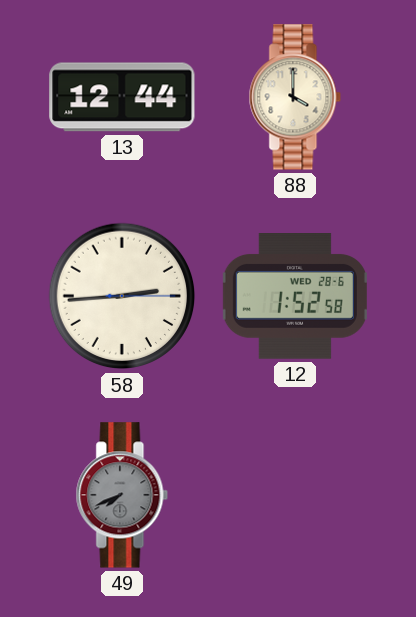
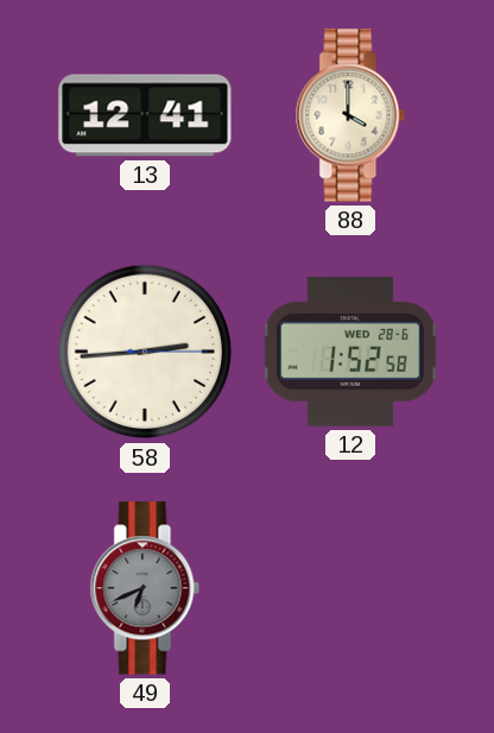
13: 12:44 -> 12:41 (145, 115)
49: 7:41 -> 6:41 (145, 588)
